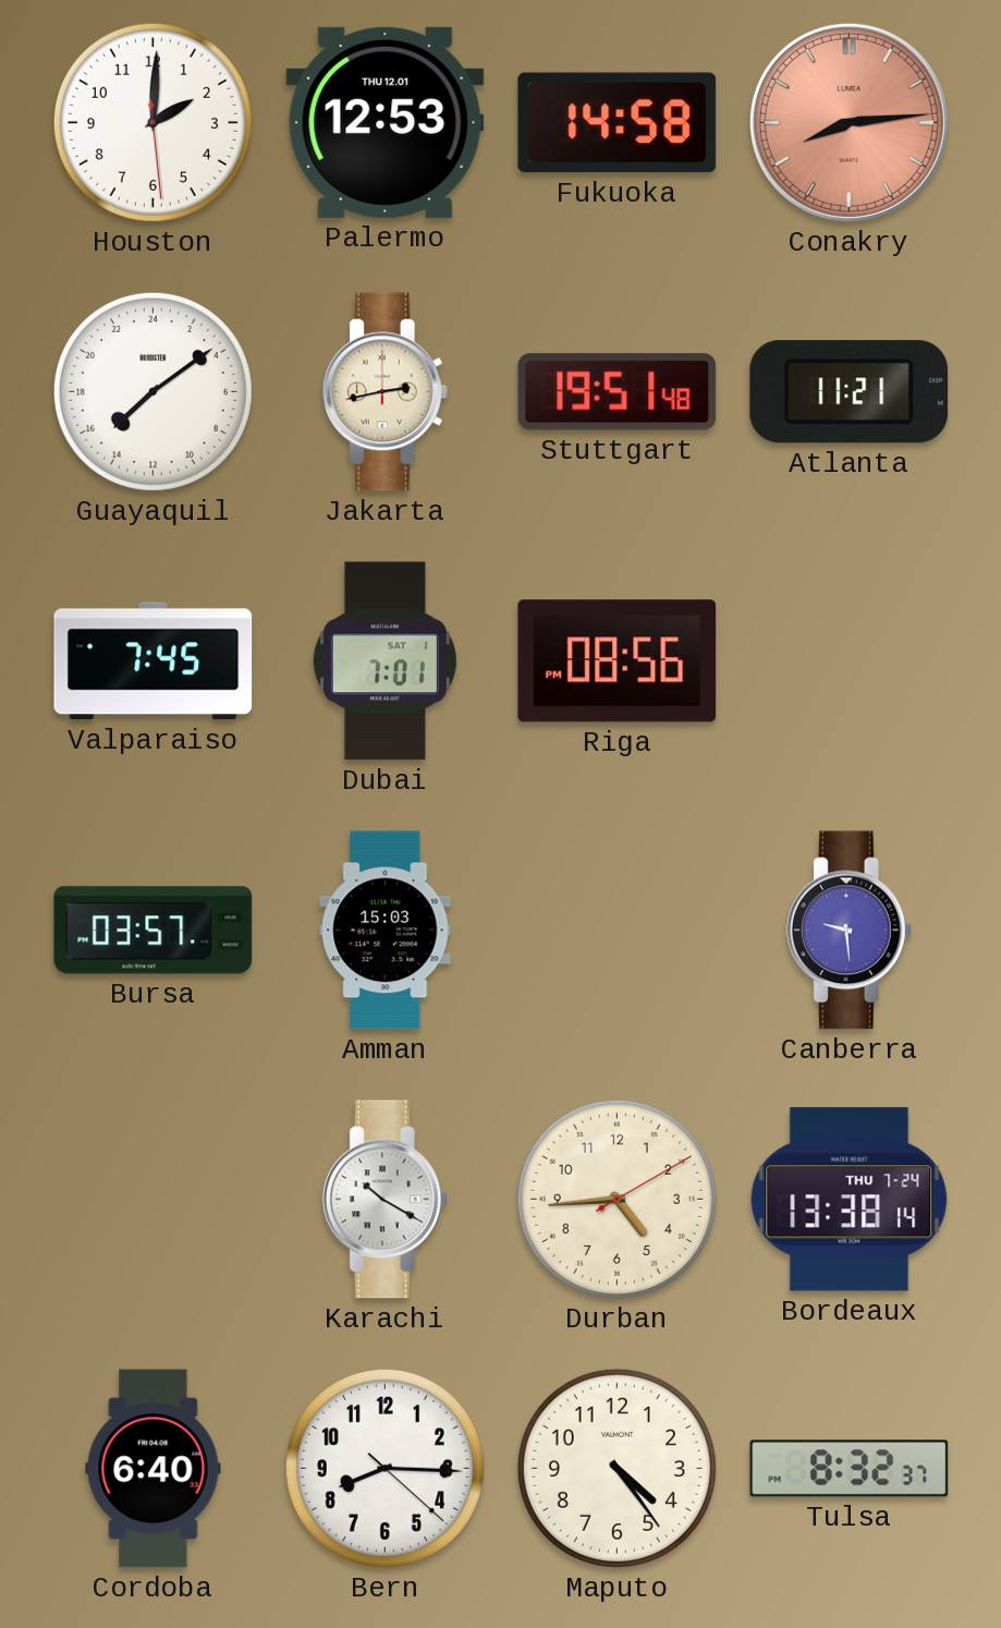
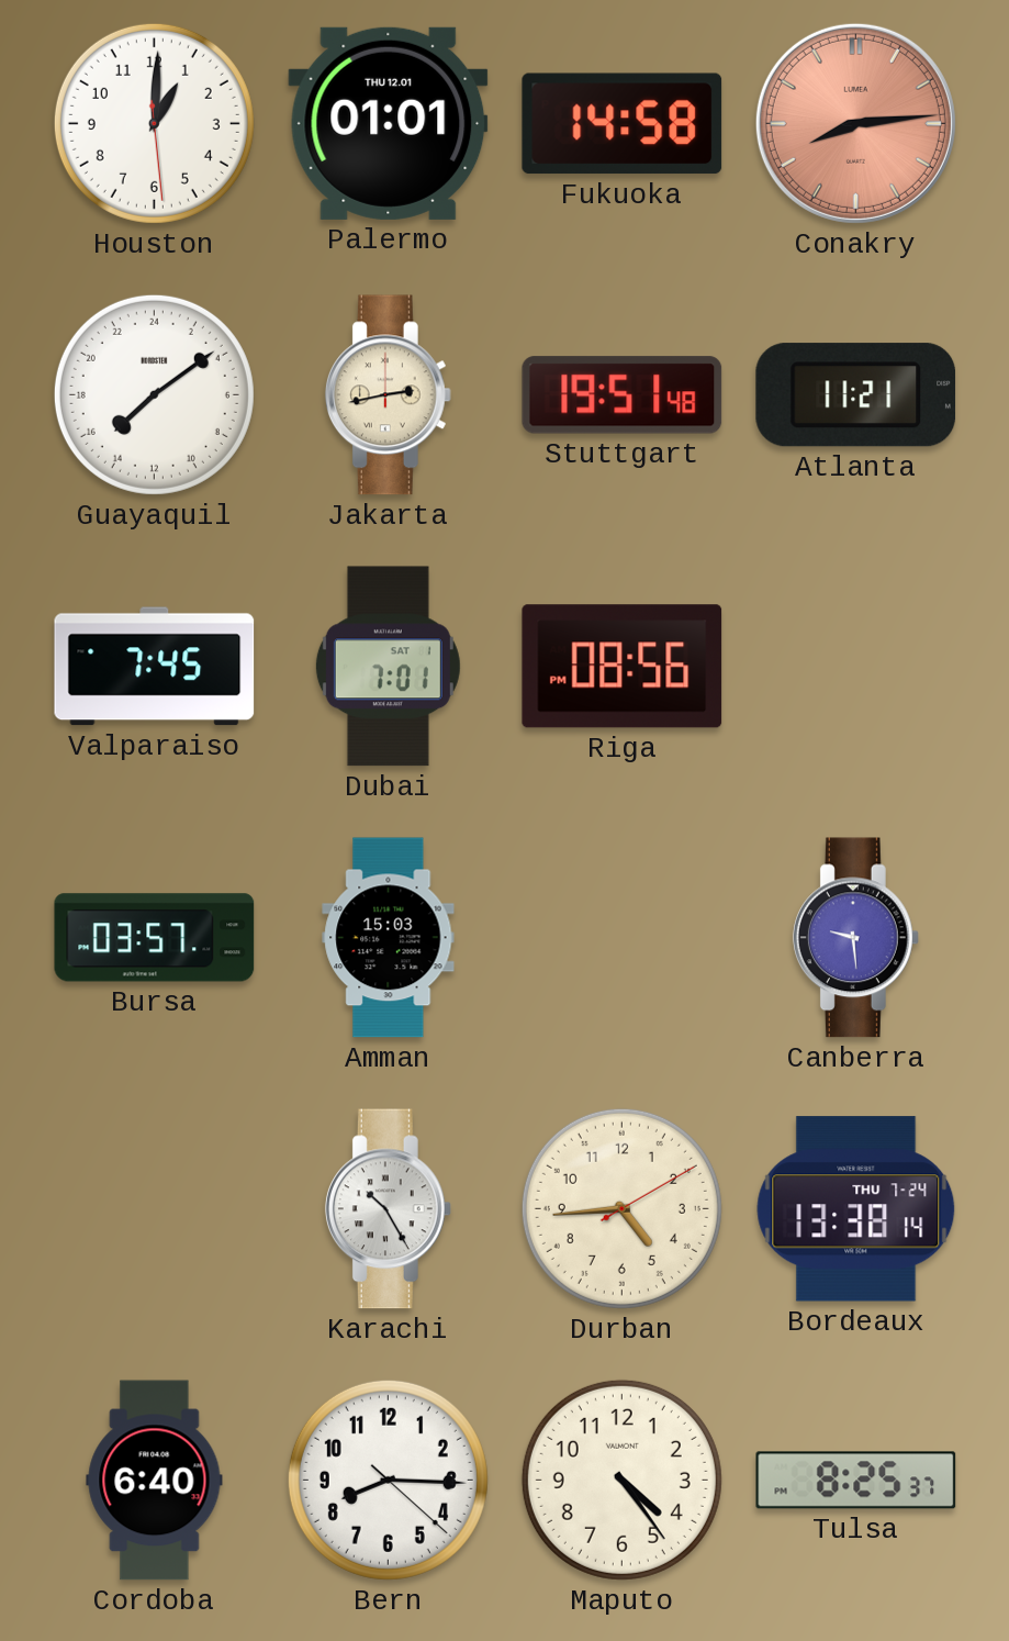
Houston: 2:00 -> 1:00 (154, 123)
Palermo: 12:53 -> 01:01 (389, 123)
Karachi: 10:20 -> 10:25 (388, 1209)
Tulsa: 8:32 -> 8:25 (856, 1481)
